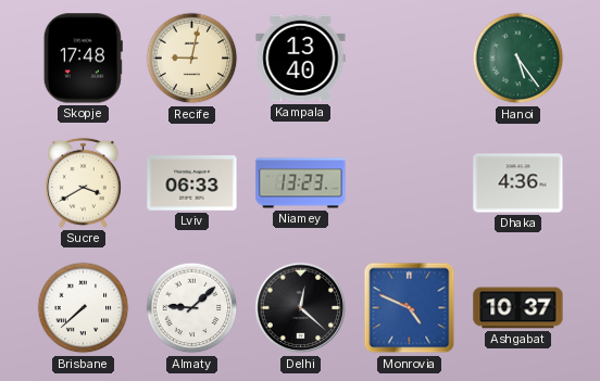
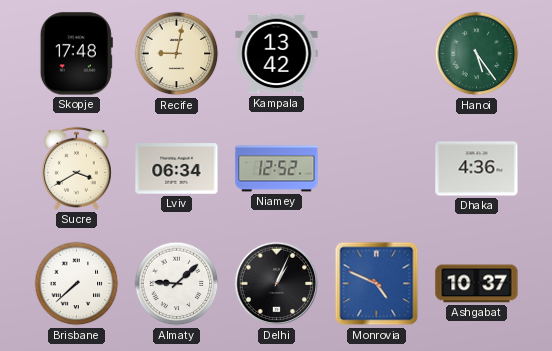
Kampala: 13:40 -> 13:42 (277, 54)
Lviv: 06:33 -> 06:34 (177, 169)
Niamey: 13:23 -> 12:52 (277, 169)
Delhi: 12:22 -> 1:04 (277, 284)
